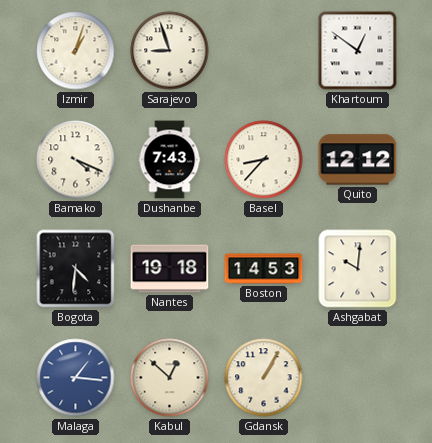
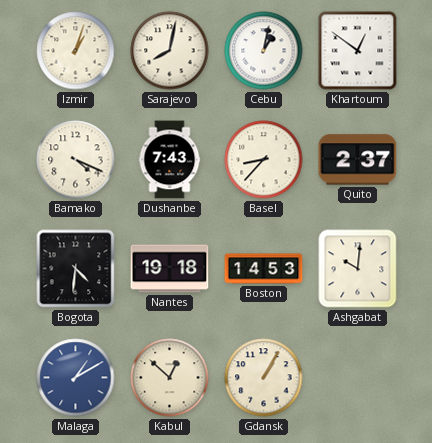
Sarajevo: 8:57 -> 8:02 (170, 51)
Cebu: none -> 1:02 (264, 51)
Quito: 12:12 -> 2:37 (358, 160)
Malaga: 1:16 -> 1:10 (76, 378)
